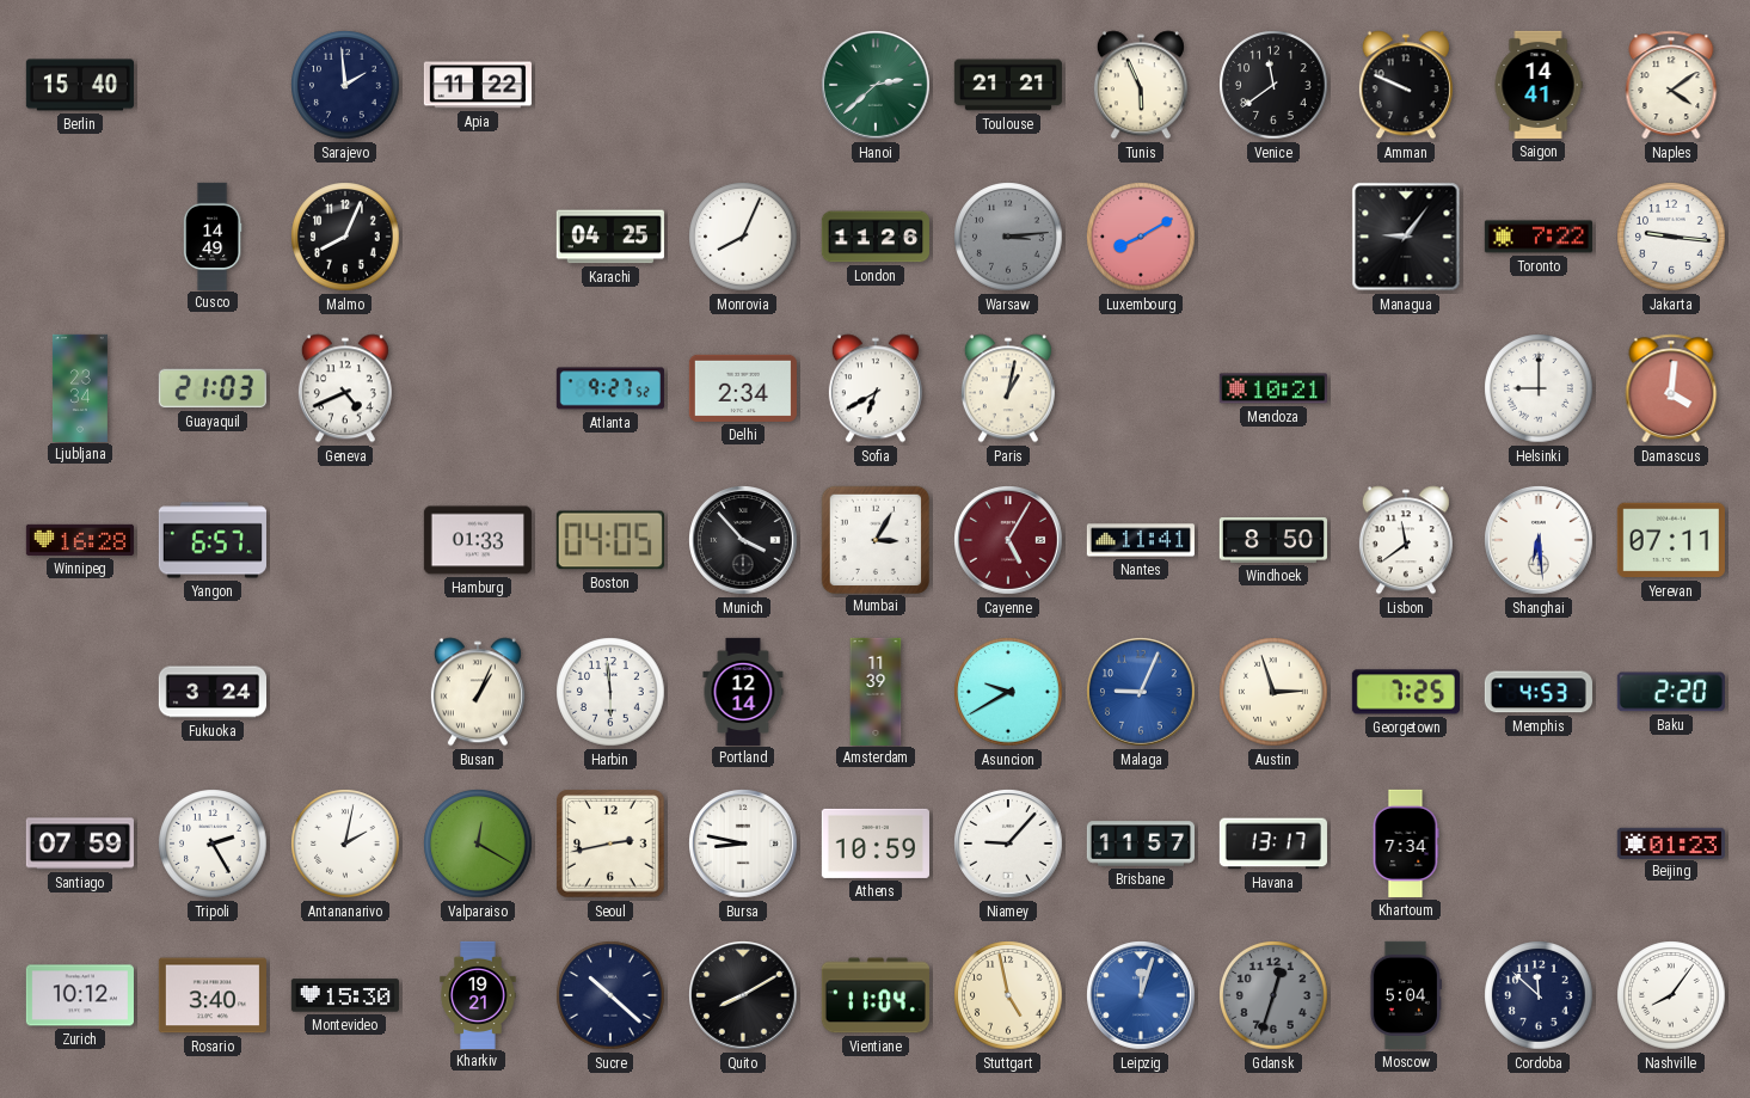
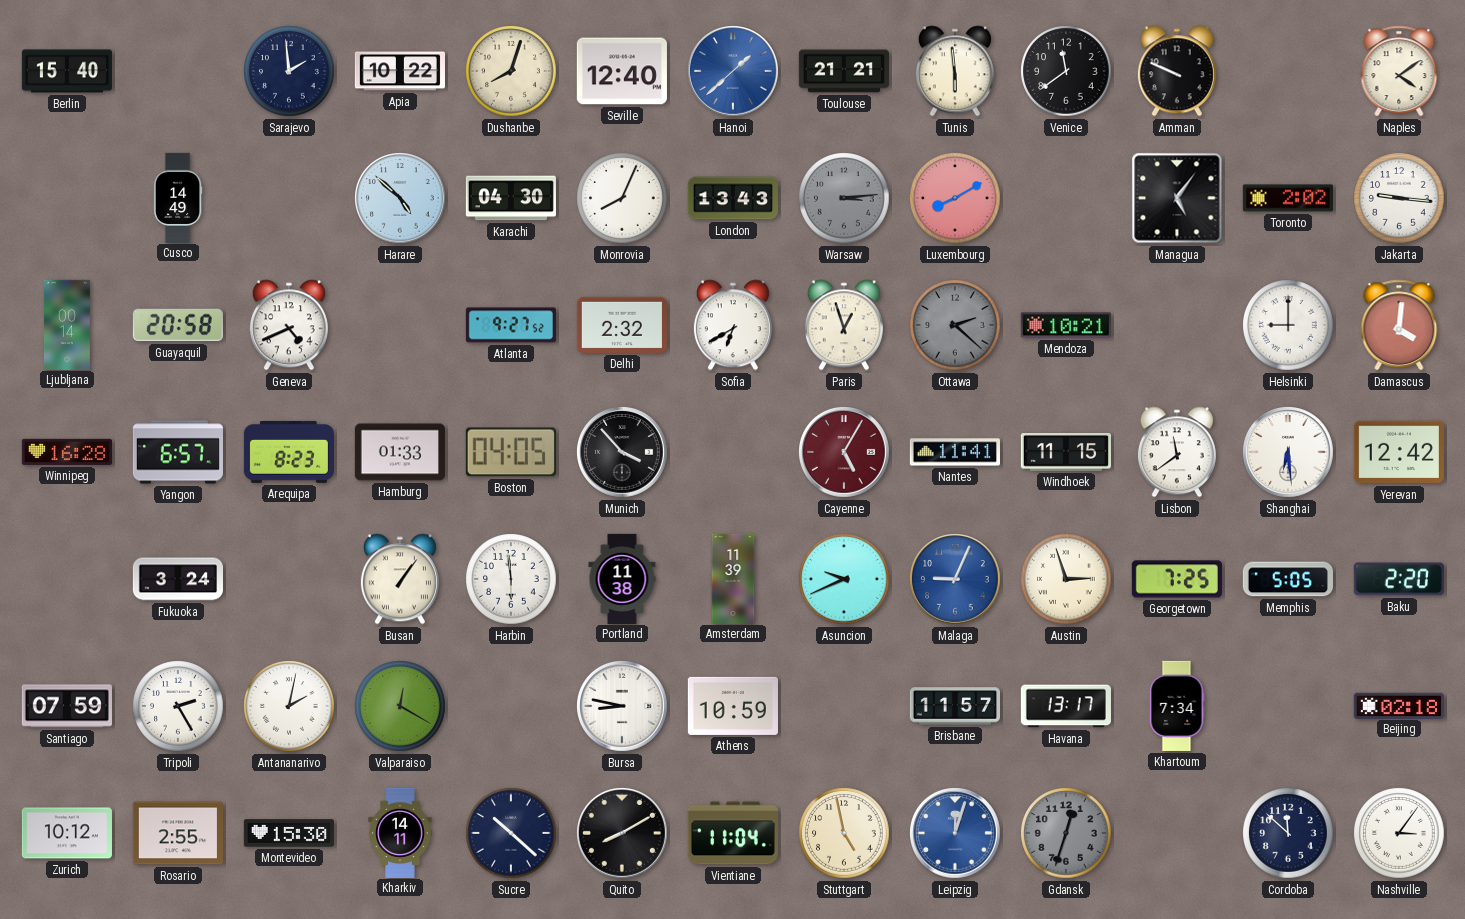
Apia: 11:22 -> 10:22 (400, 71)
Dushanbe: none -> 8:03 (511, 71)
Seville: none -> 12:40 (622, 71)
Hanoi: 2:38 -> 1:38 (734, 72)
Hanoi dial: green -> blue (734, 72)
Tunis: 5:56 -> 5:59 (955, 71)
Saigon: 14:41 -> none (1539, 85)
Malmo: 8:04 -> none (345, 237)
Harare: none -> 4:52 (401, 199)
Karachi: 04:25 -> 04:30 (511, 198)
London: 11:26 -> 13:43 (733, 198)
Managua: 9:06 -> 5:06 (1177, 198)
Toronto: 7:22 -> 2:02 (1288, 198)
Ljubljana: 23:34 -> 00:14 (67, 324)
Guayaquil: 21:03 -> 20:58 (178, 325)
Delhi: 2:34 -> 2:32 (622, 325)
Paris: 1:02 -> 12:57 (844, 325)
Ottawa: none -> 2:22 (955, 325)
Arequipa: none -> 8:23 (289, 452)
Mumbai: 3:05 -> none (874, 539)
Windhoek: 8:50 -> 11:15 (1066, 453)
Yerevan: 07:11 -> 12:42 (1399, 452)
Busan: 1:04 -> 1:06 (400, 579)
Portland: 12:14 -> 11:38 (622, 578)
Asuncion: 9:40 -> 9:41 (844, 579)
Memphis: 4:53 -> 5:05 (1288, 579)
Seoul: 2:43 -> none (610, 844)
Niamey: 9:07 -> none (1009, 845)
Beijing: 01:23 -> 02:18 (1399, 705)
Rosario: 3:40 -> 2:55 (178, 833)
Kharkiv: 19:21 -> 14:11 (400, 832)
Moscow: 5:04 -> none (1406, 995)
Nashville: 8:06 -> 3:06 (1399, 833)
